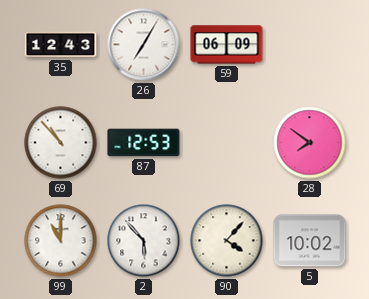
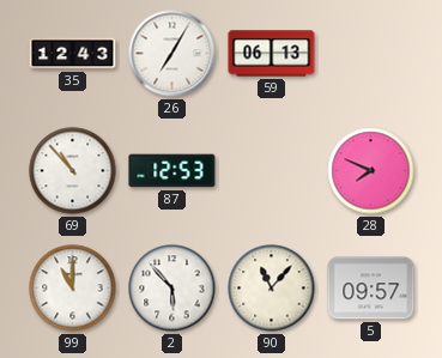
59: 06:09 -> 06:13 (272, 54)
28: 7:51 -> 7:49 (371, 171)
90: 4:07 -> 11:07 (272, 289)
5: 10:02 -> 09:57 (371, 289)
